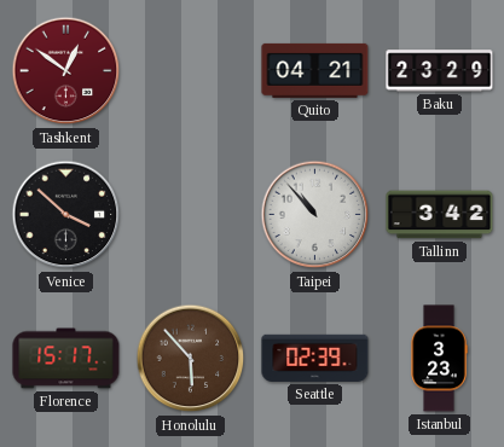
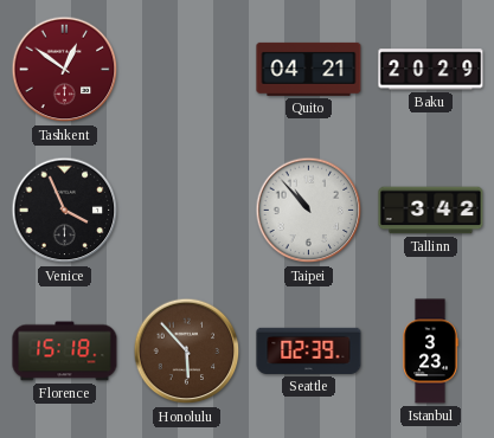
Baku: 23:29 -> 20:29 (431, 70)
Venice: 3:52 -> 3:56 (65, 211)
Florence: 15:17 -> 15:18 (65, 352)
